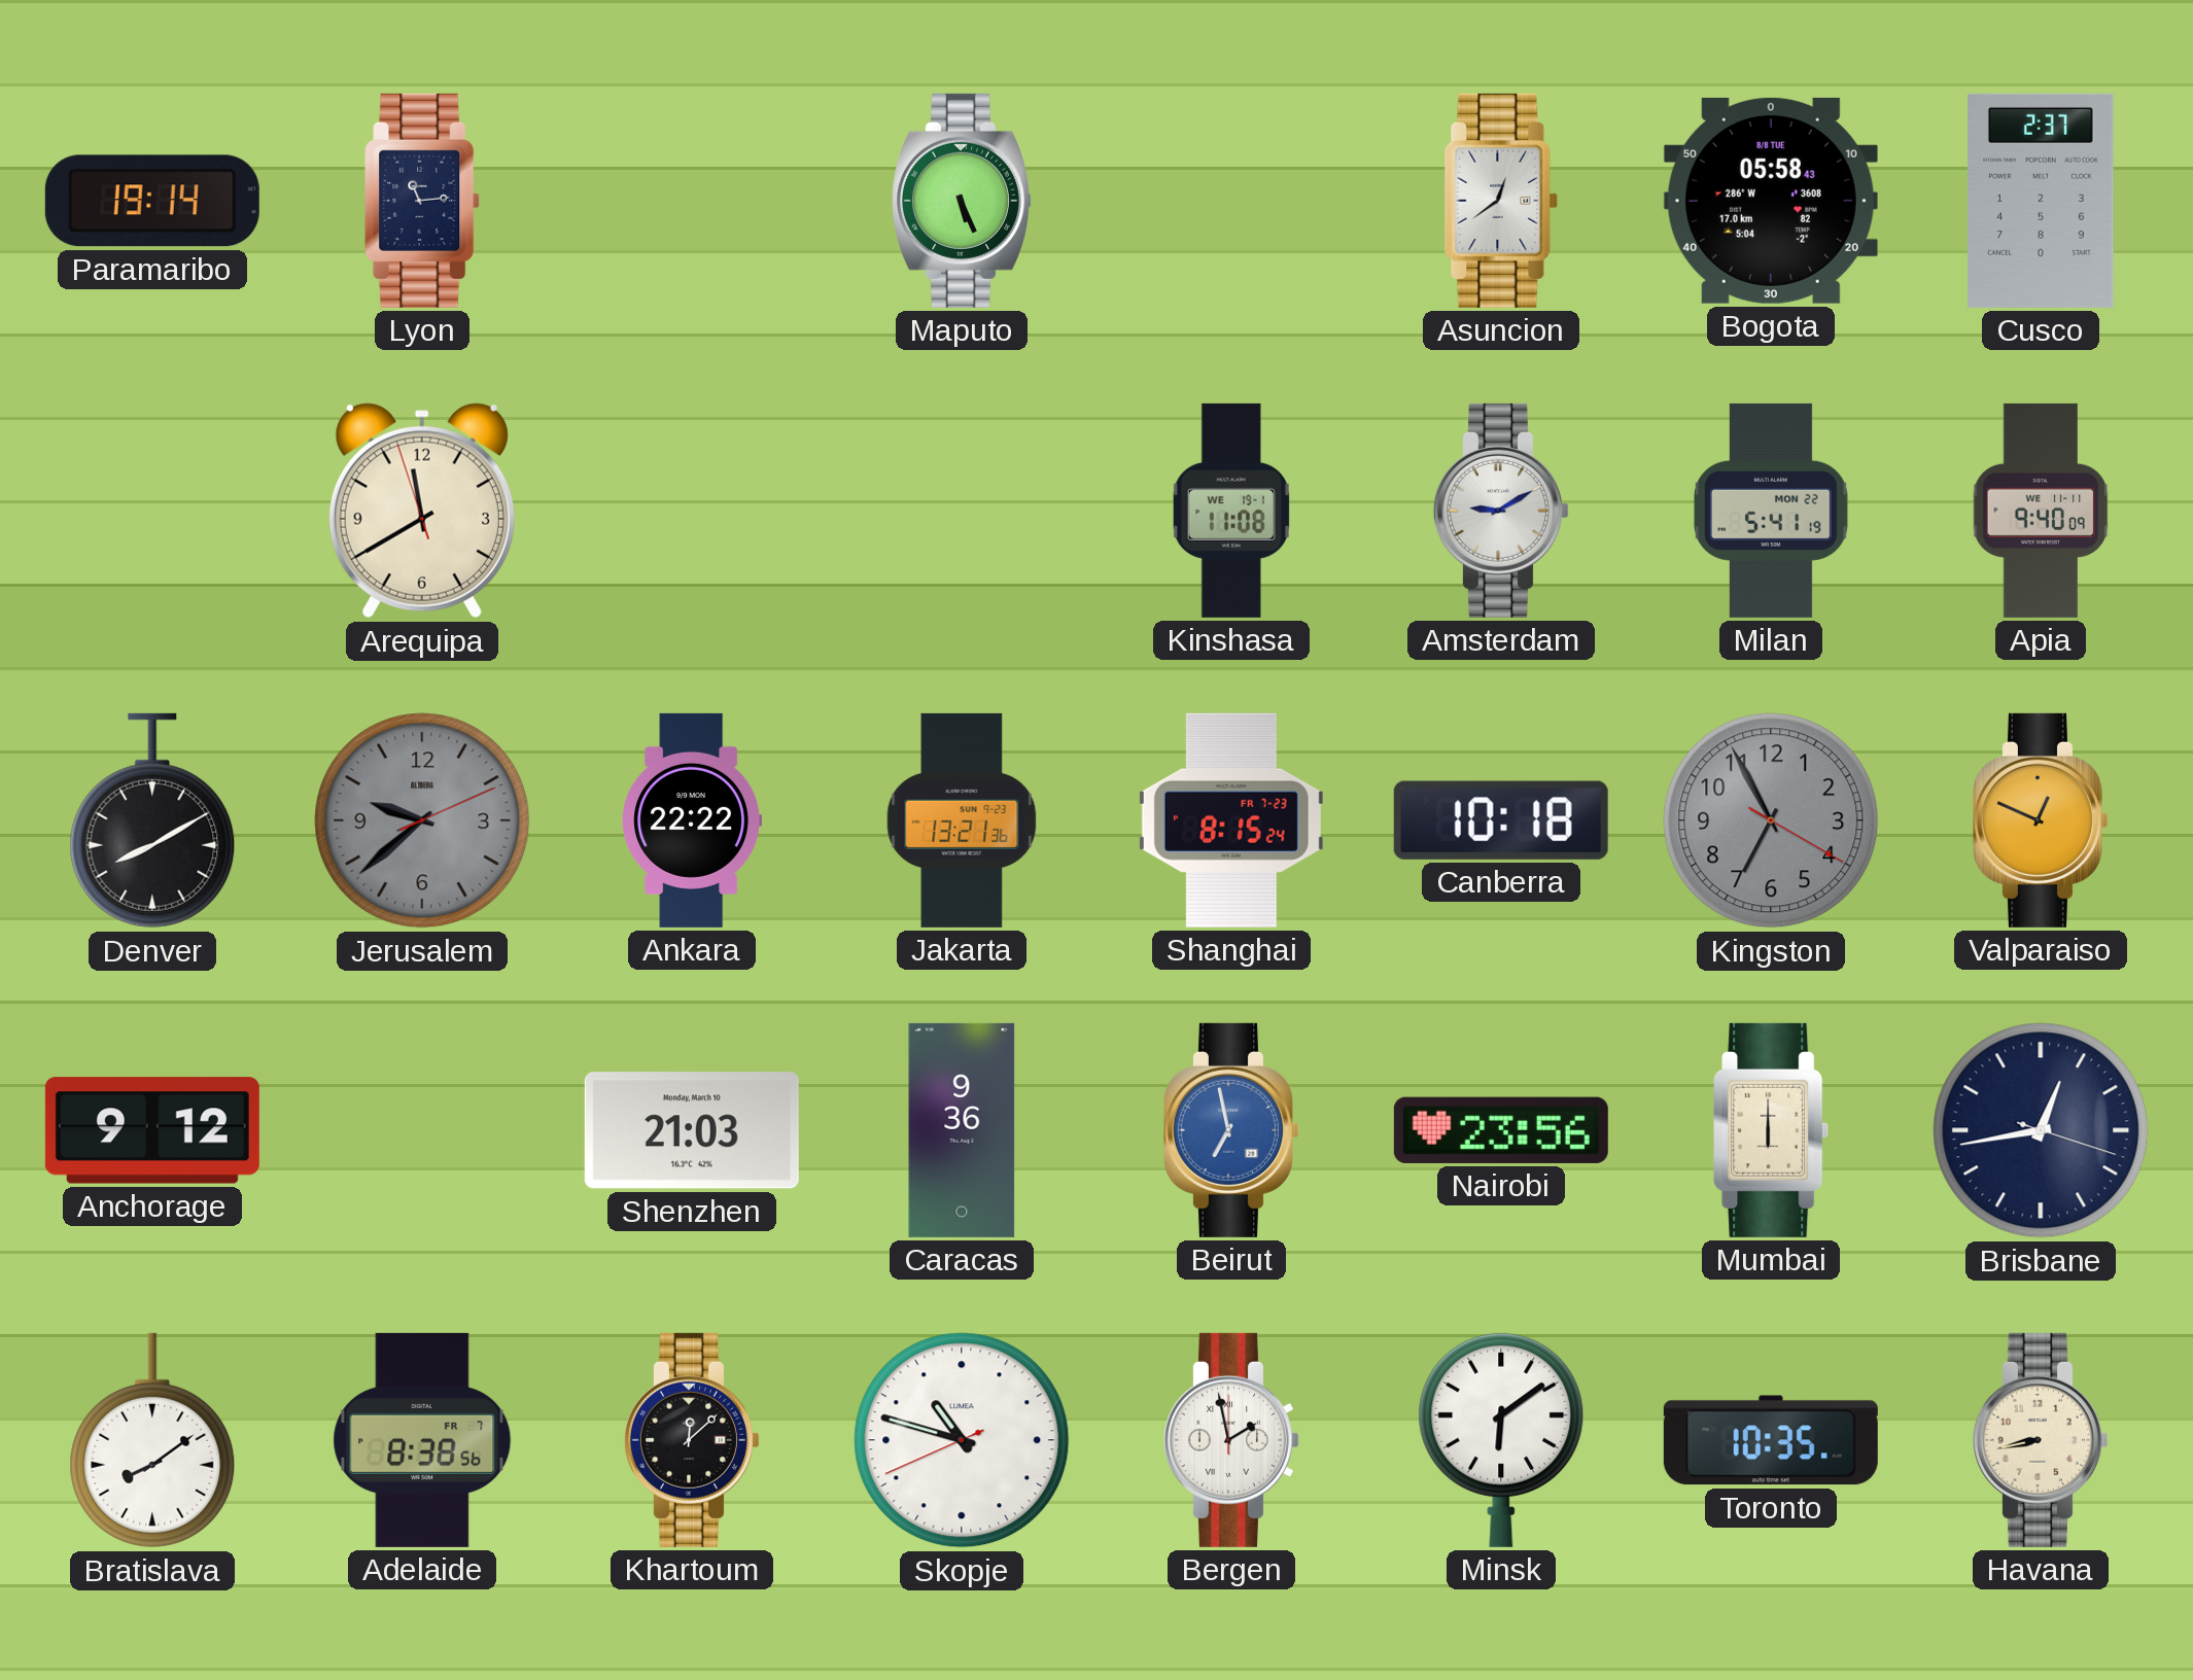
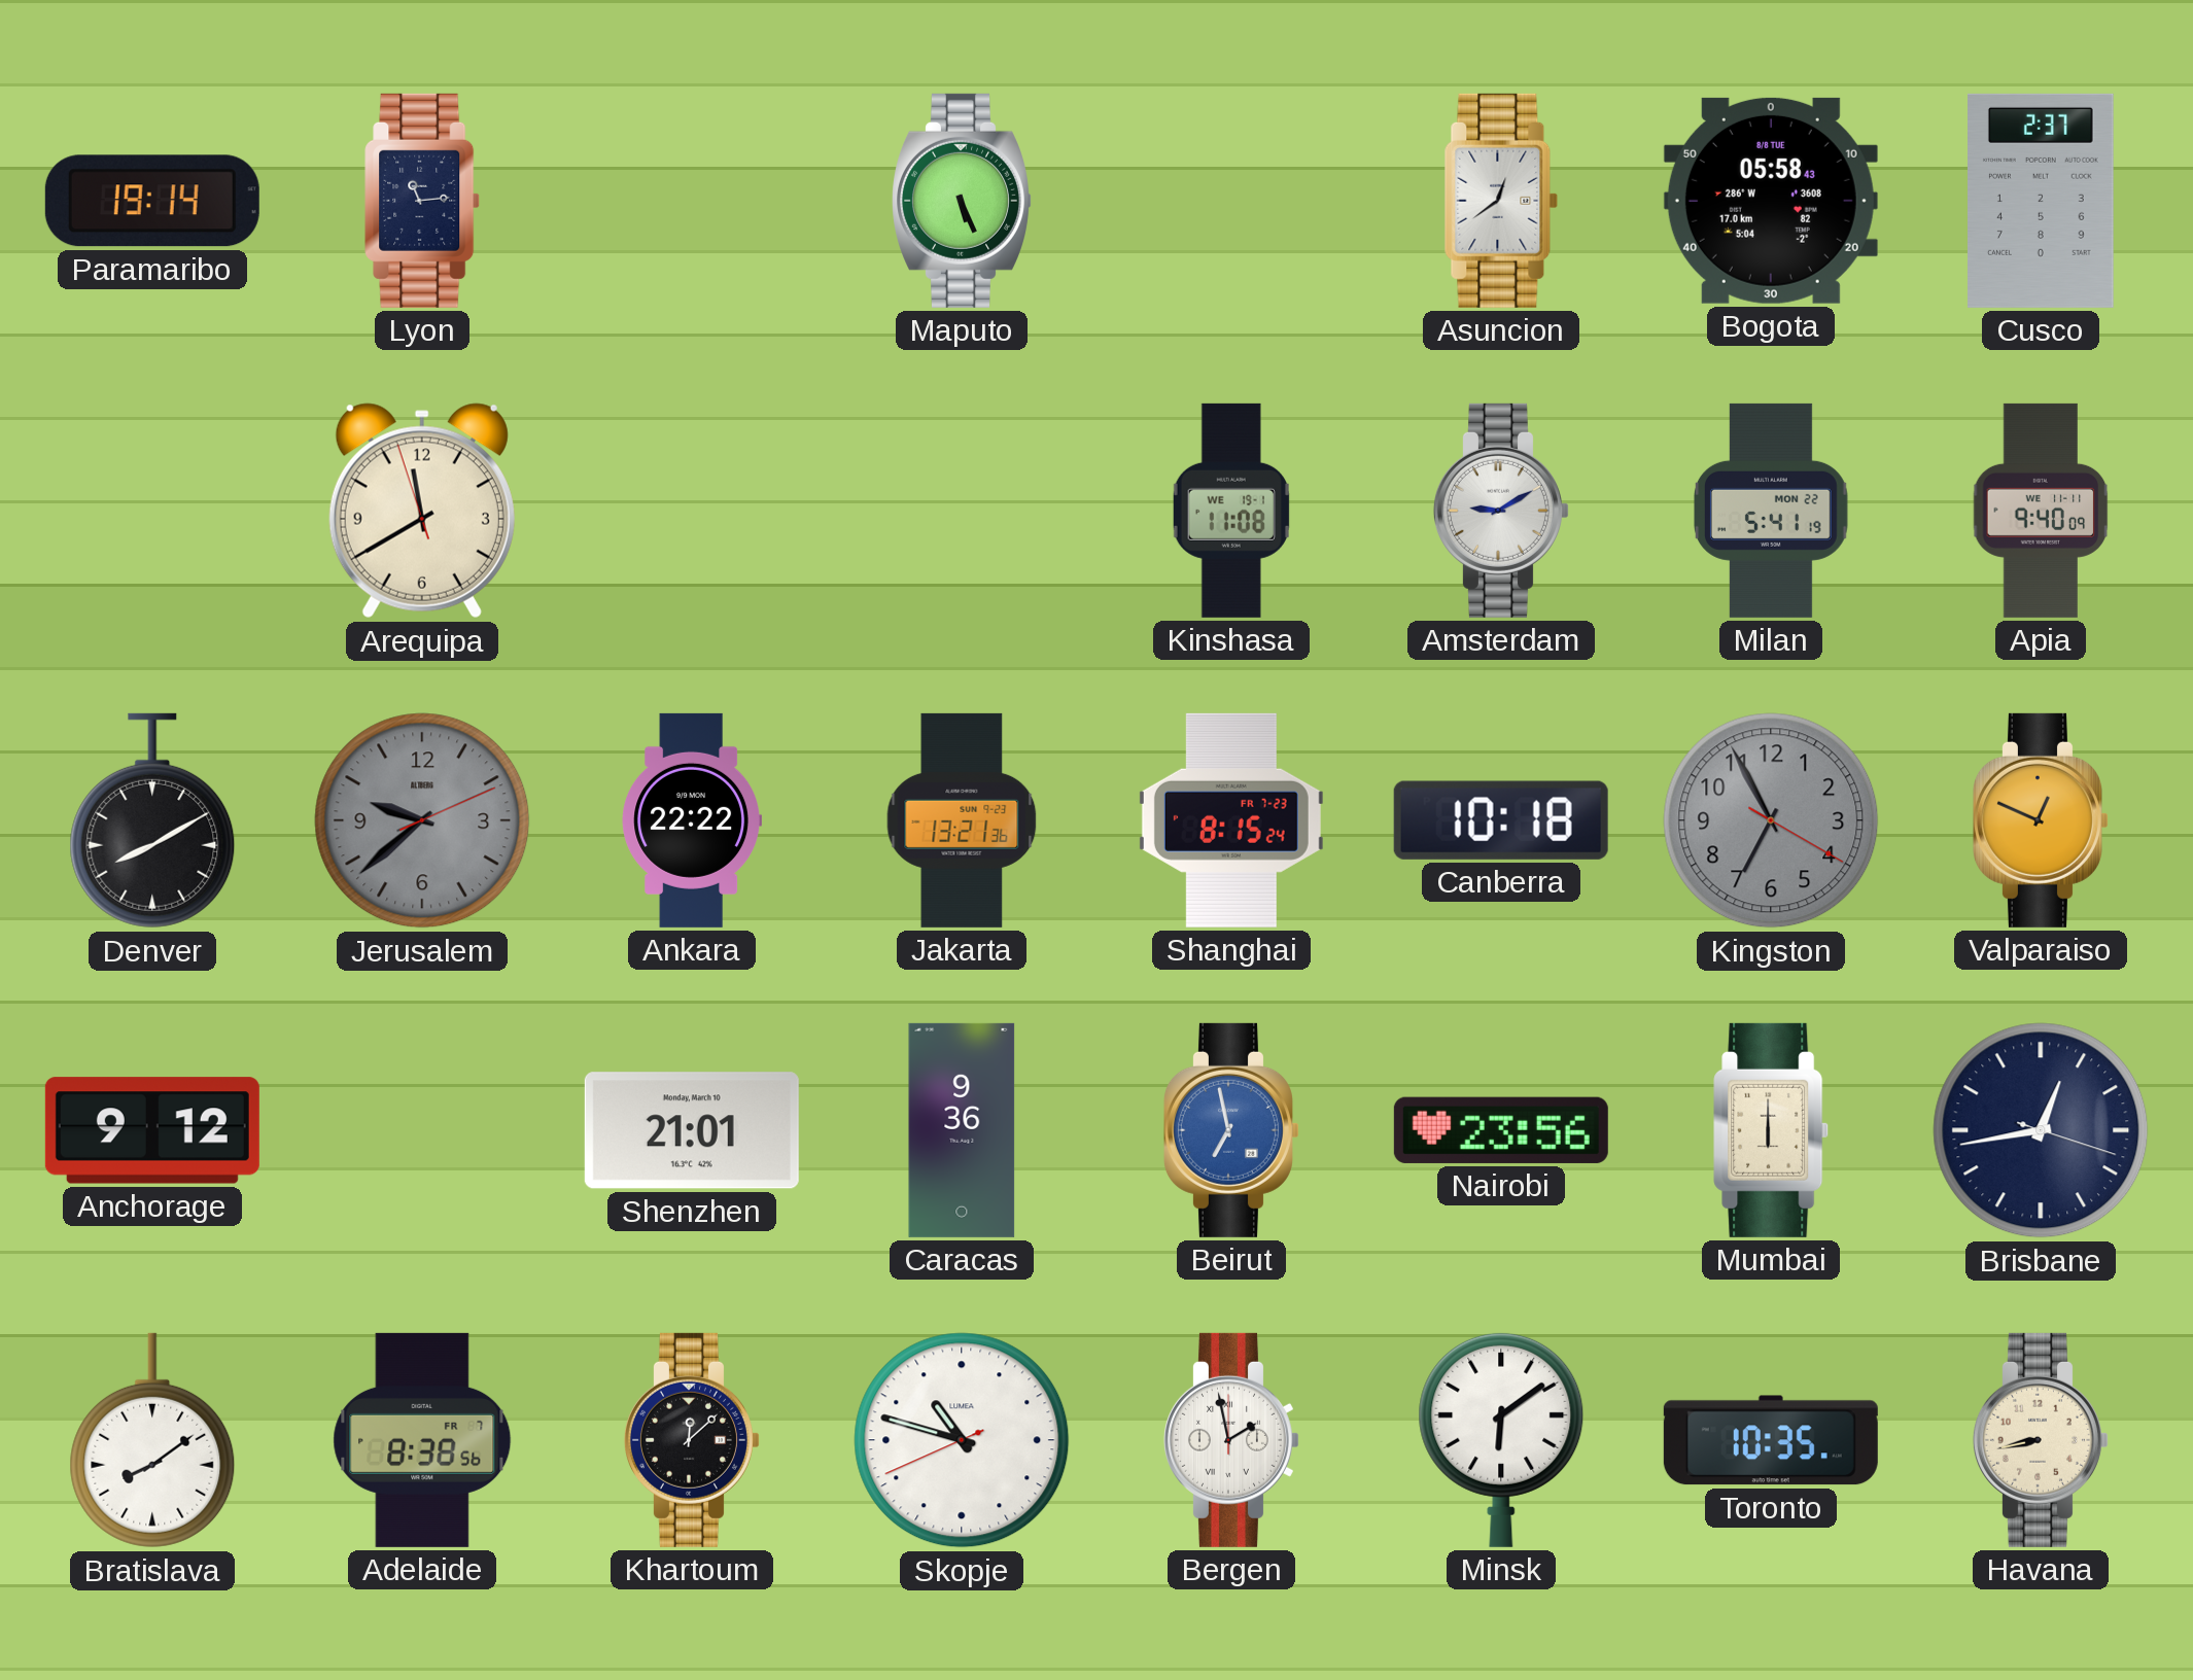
Shenzhen: 21:03 -> 21:01 (692, 1130)
